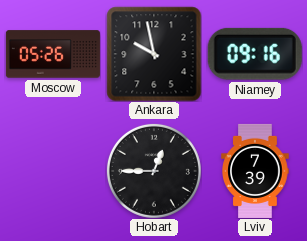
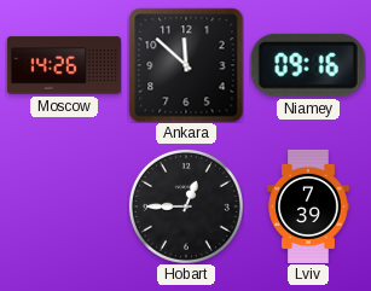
Moscow: 05:26 -> 14:26 (64, 65)
Ankara: 9:58 -> 11:52 (186, 65)
